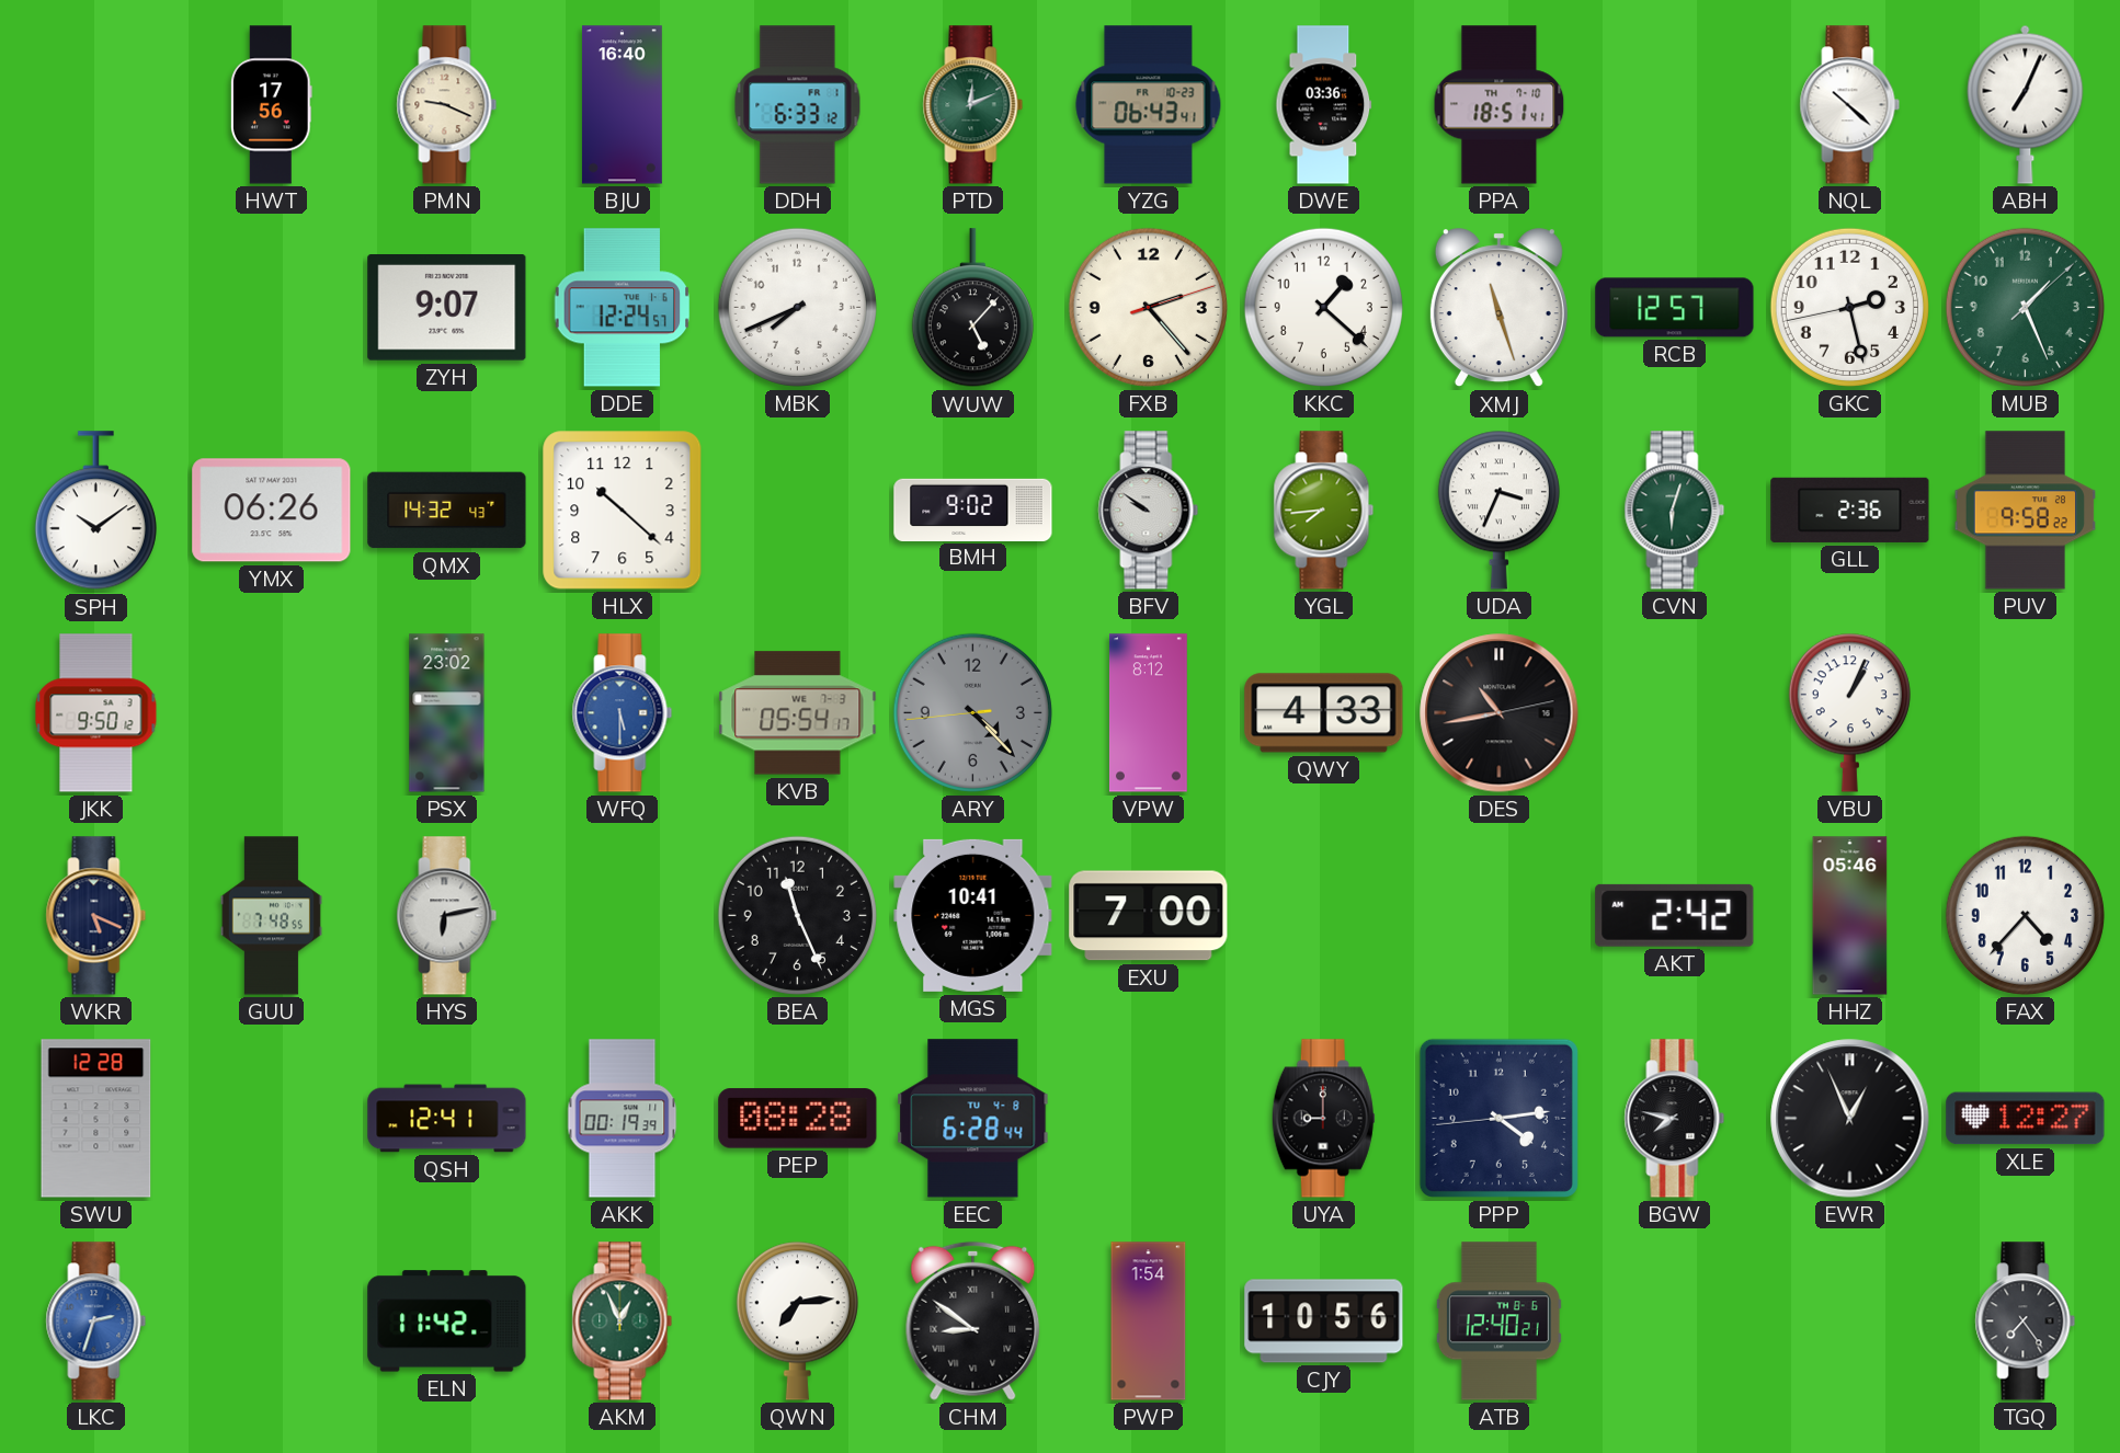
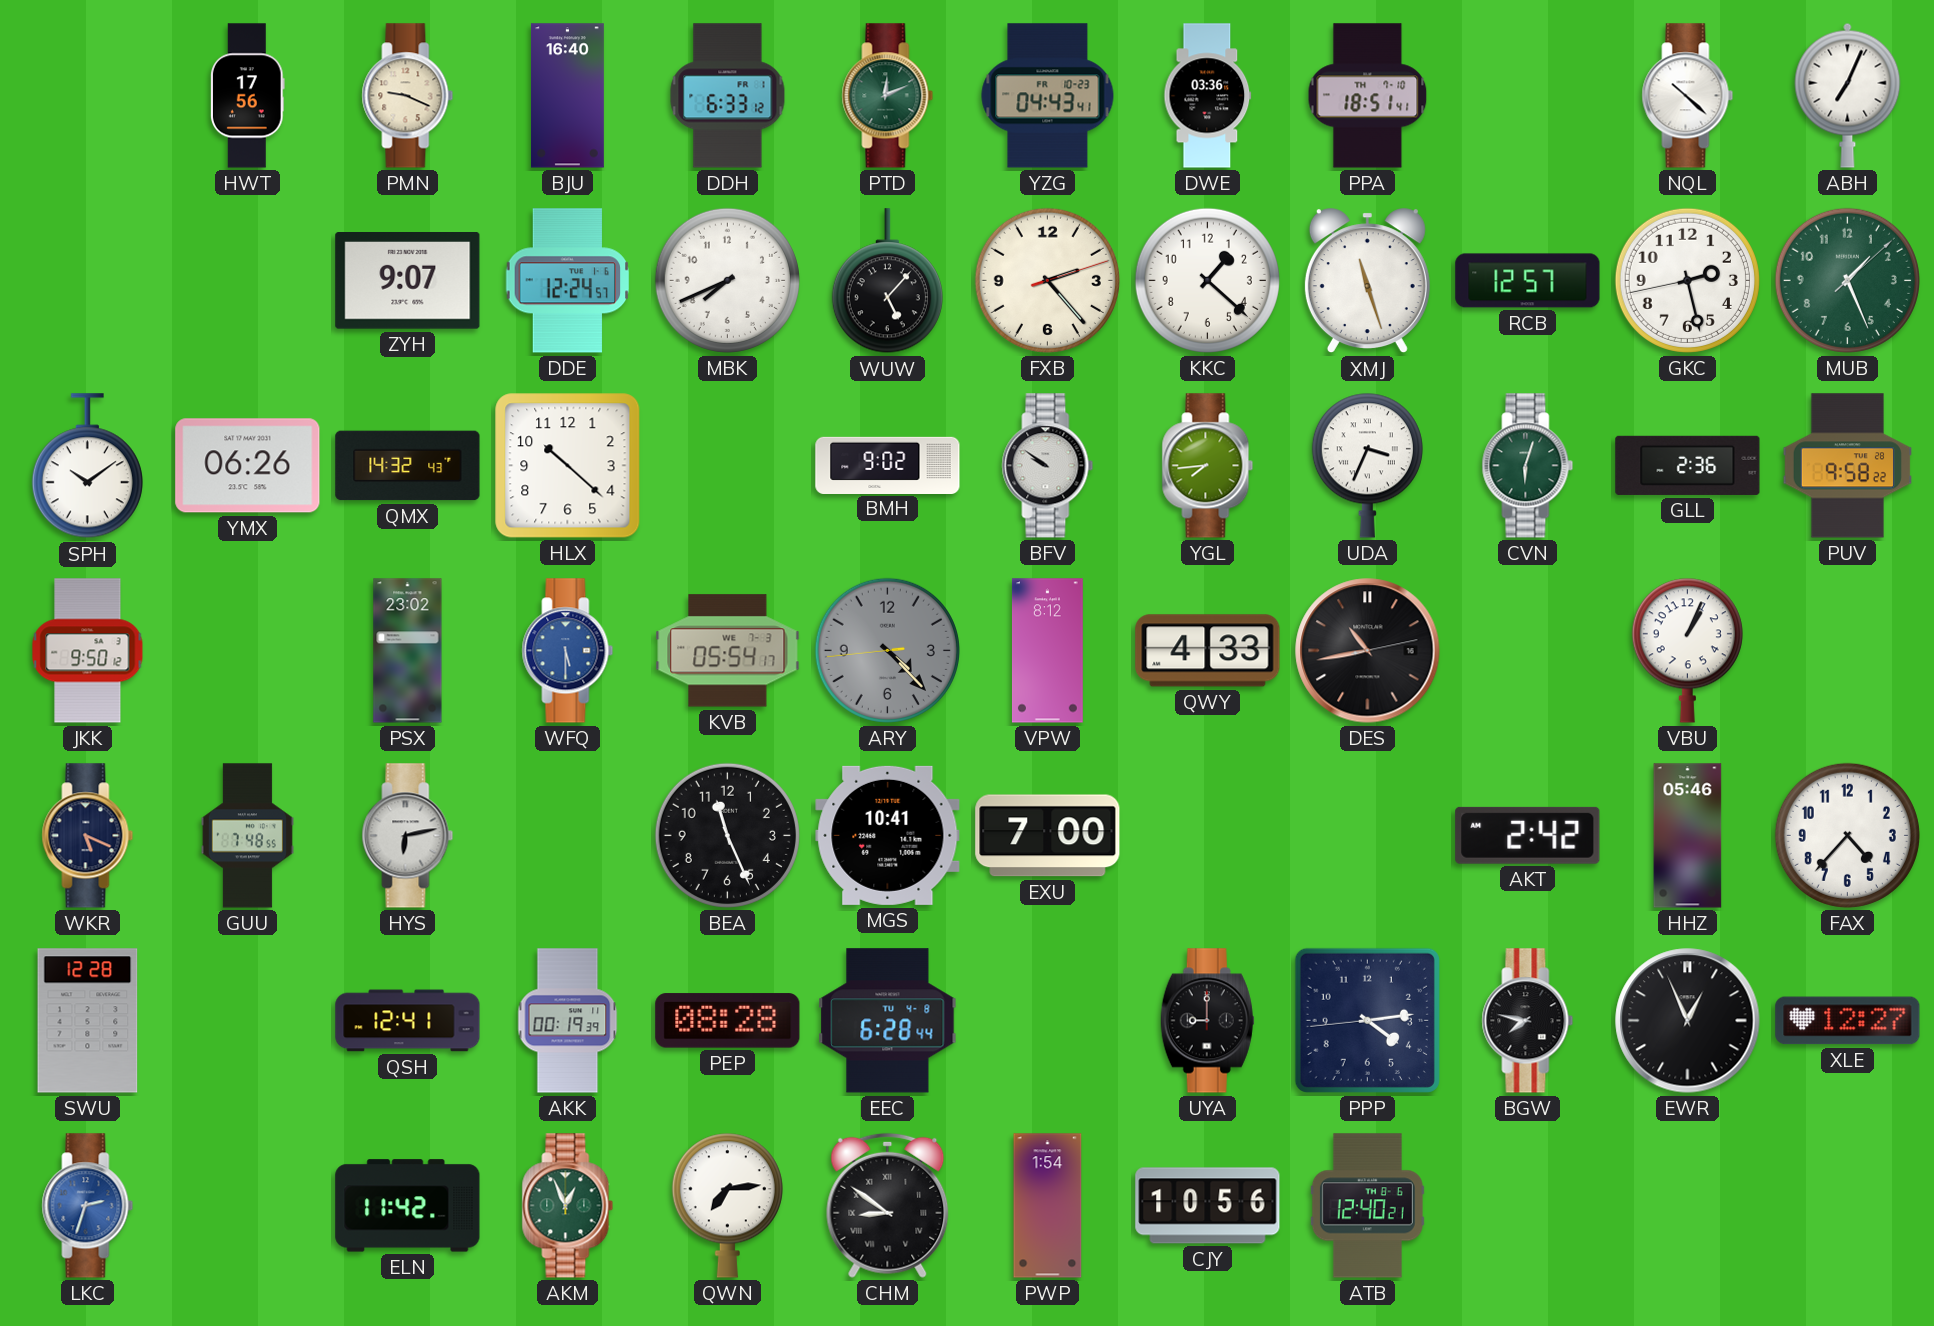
YZG: 06:43 -> 04:43 (1048, 96)
TGQ: 7:24 -> none (2026, 1322)
